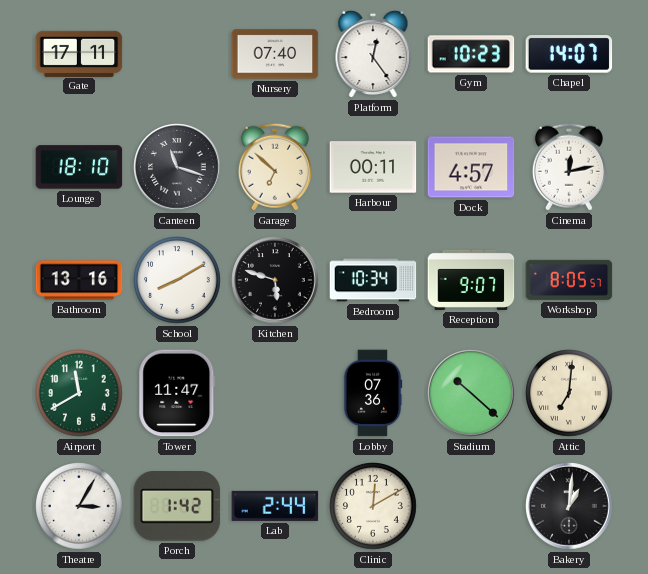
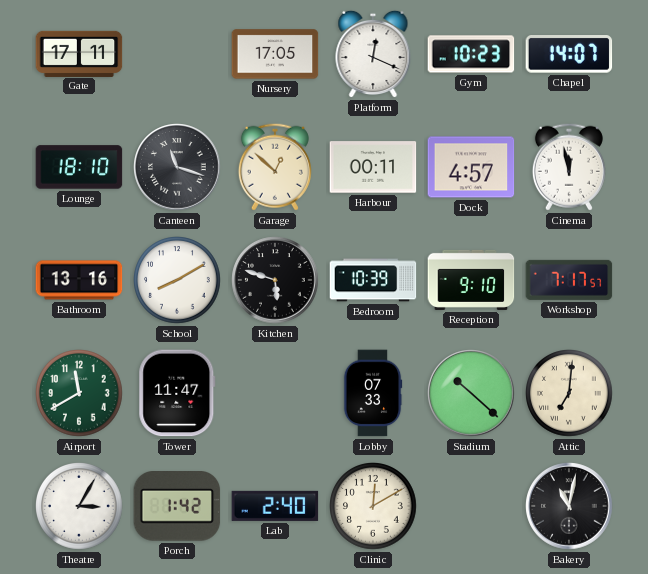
Nursery: 07:40 -> 17:05 (275, 54)
Platform: 12:24 -> 12:19 (373, 54)
Garage: 6:52 -> 12:52 (275, 167)
Cinema: 12:13 -> 11:58 (569, 167)
Bedroom: 10:34 -> 10:39 (373, 280)
Reception: 9:07 -> 9:10 (471, 280)
Workshop: 8:05 -> 7:17 (569, 280)
Lobby: 07:36 -> 07:33 (373, 393)
Lab: 2:44 -> 2:40 (275, 506)
Bakery: 1:01 -> 11:02 (569, 506)
